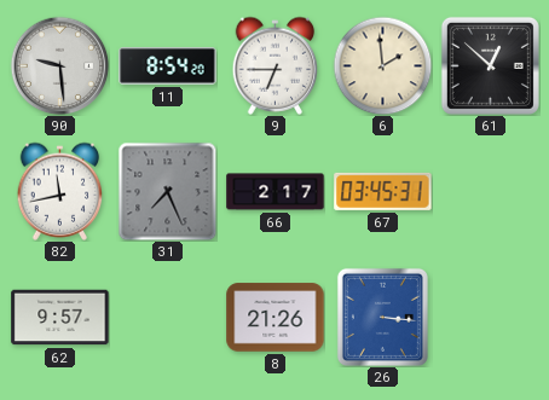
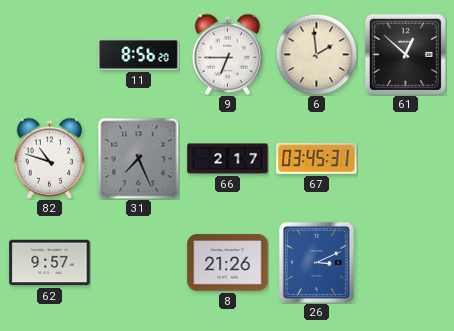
90: 9:29 -> none (59, 65)
11: 8:54 -> 8:56 (139, 55)
82: 11:43 -> 10:48 (50, 158)
26: 3:16 -> 3:11 (316, 262)
